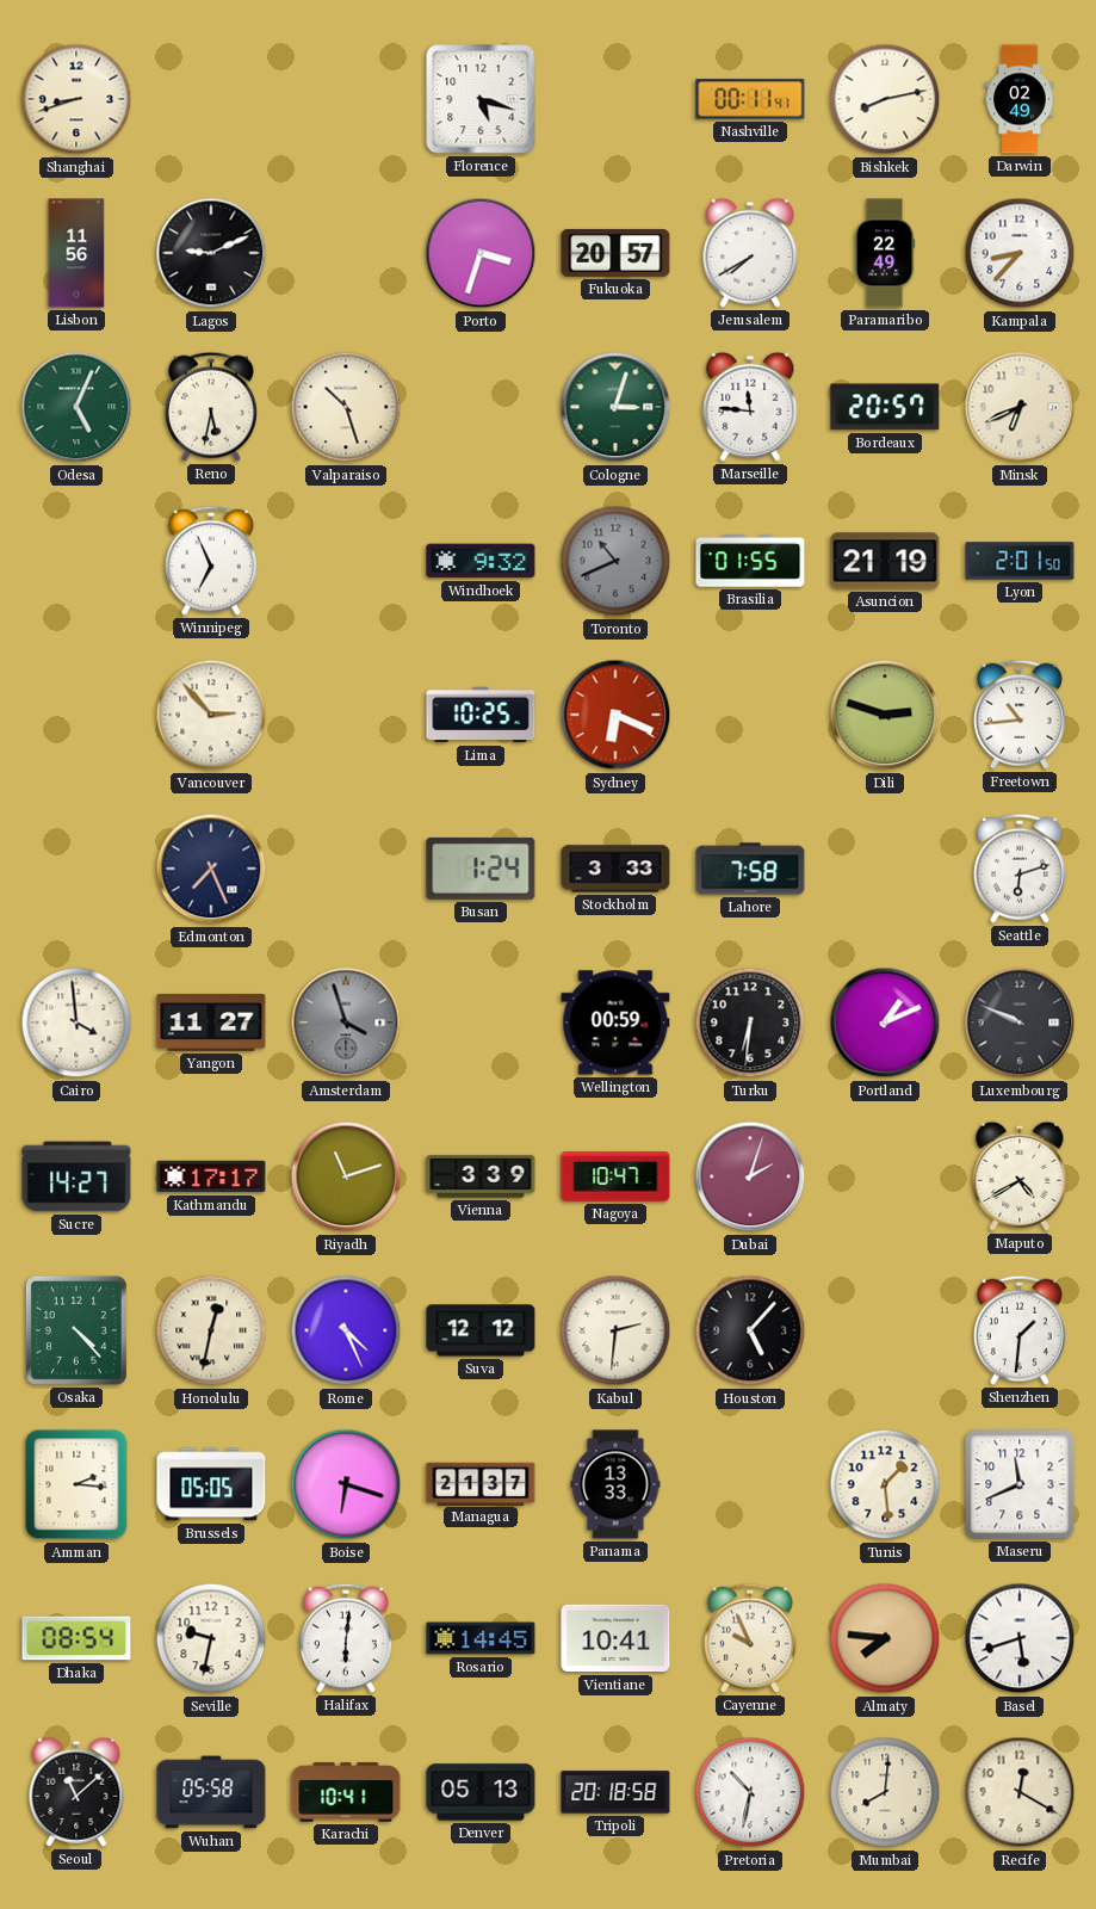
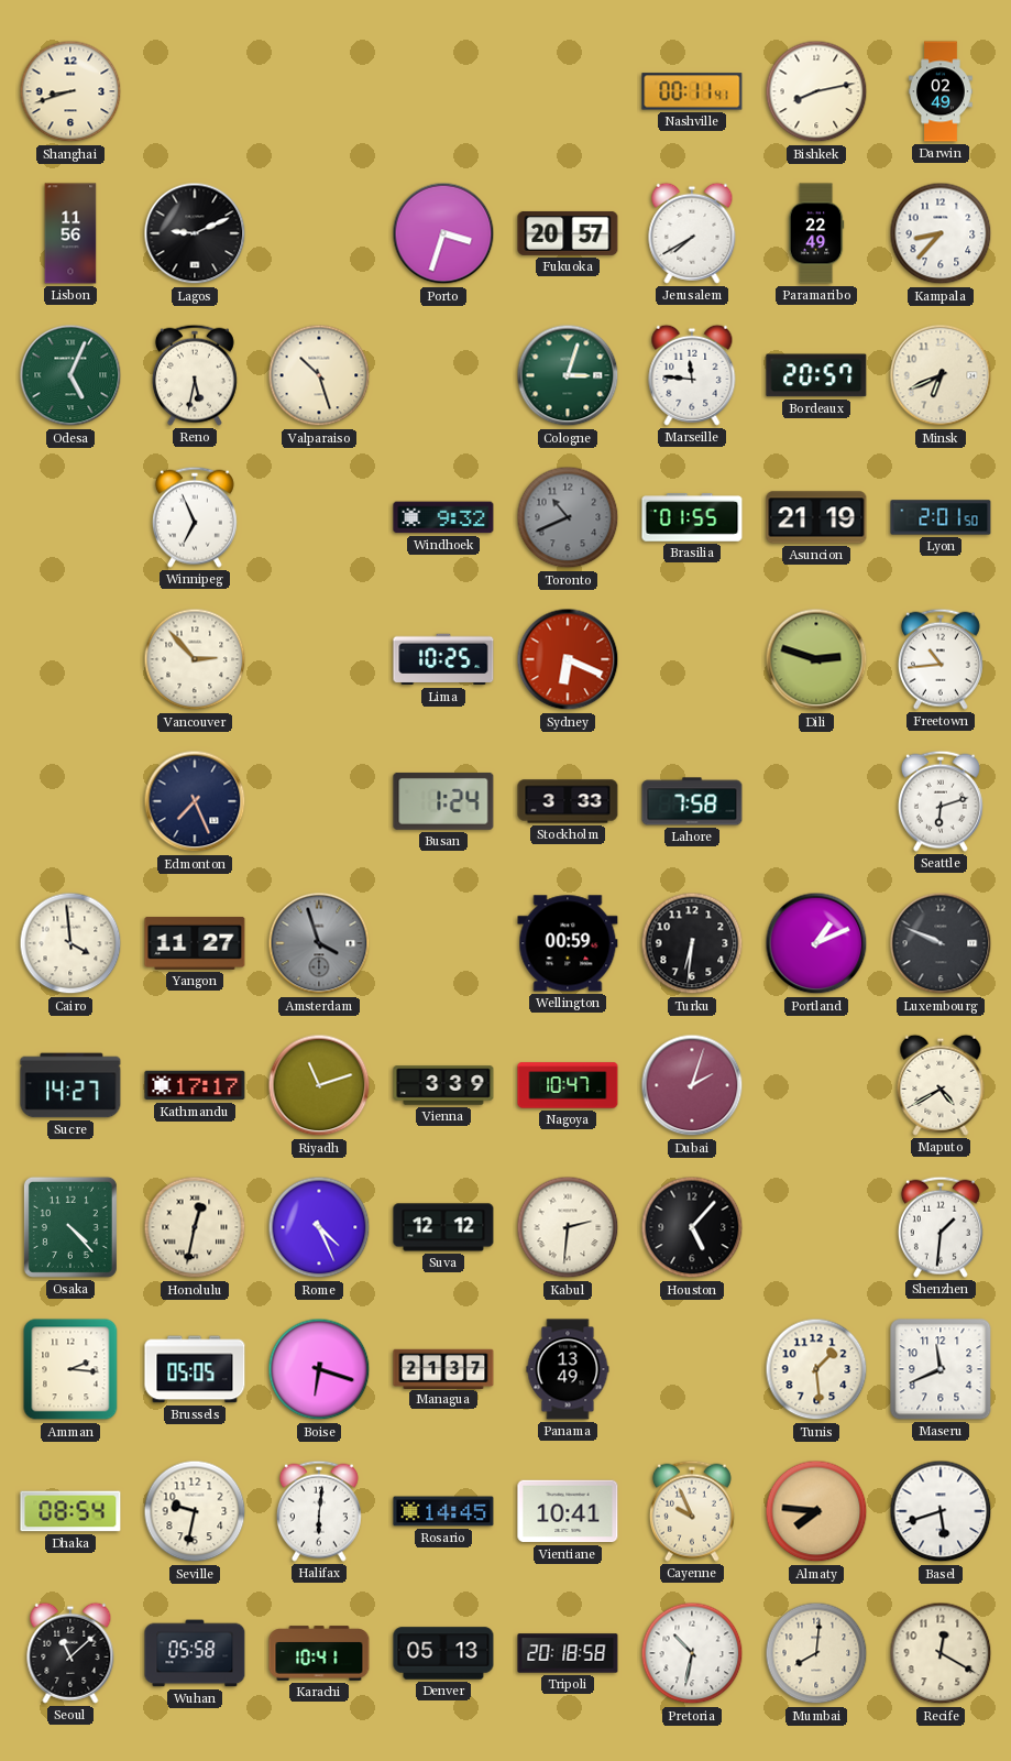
Florence: 5:18 -> none (481, 99)
Panama: 13:33 -> 13:49 (568, 1369)
